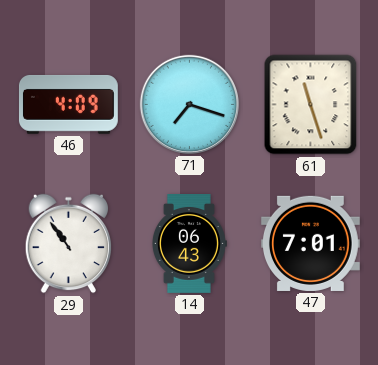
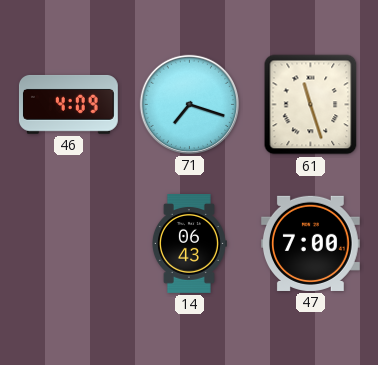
29: 10:54 -> none (68, 244)
47: 7:01 -> 7:00 (310, 243)
